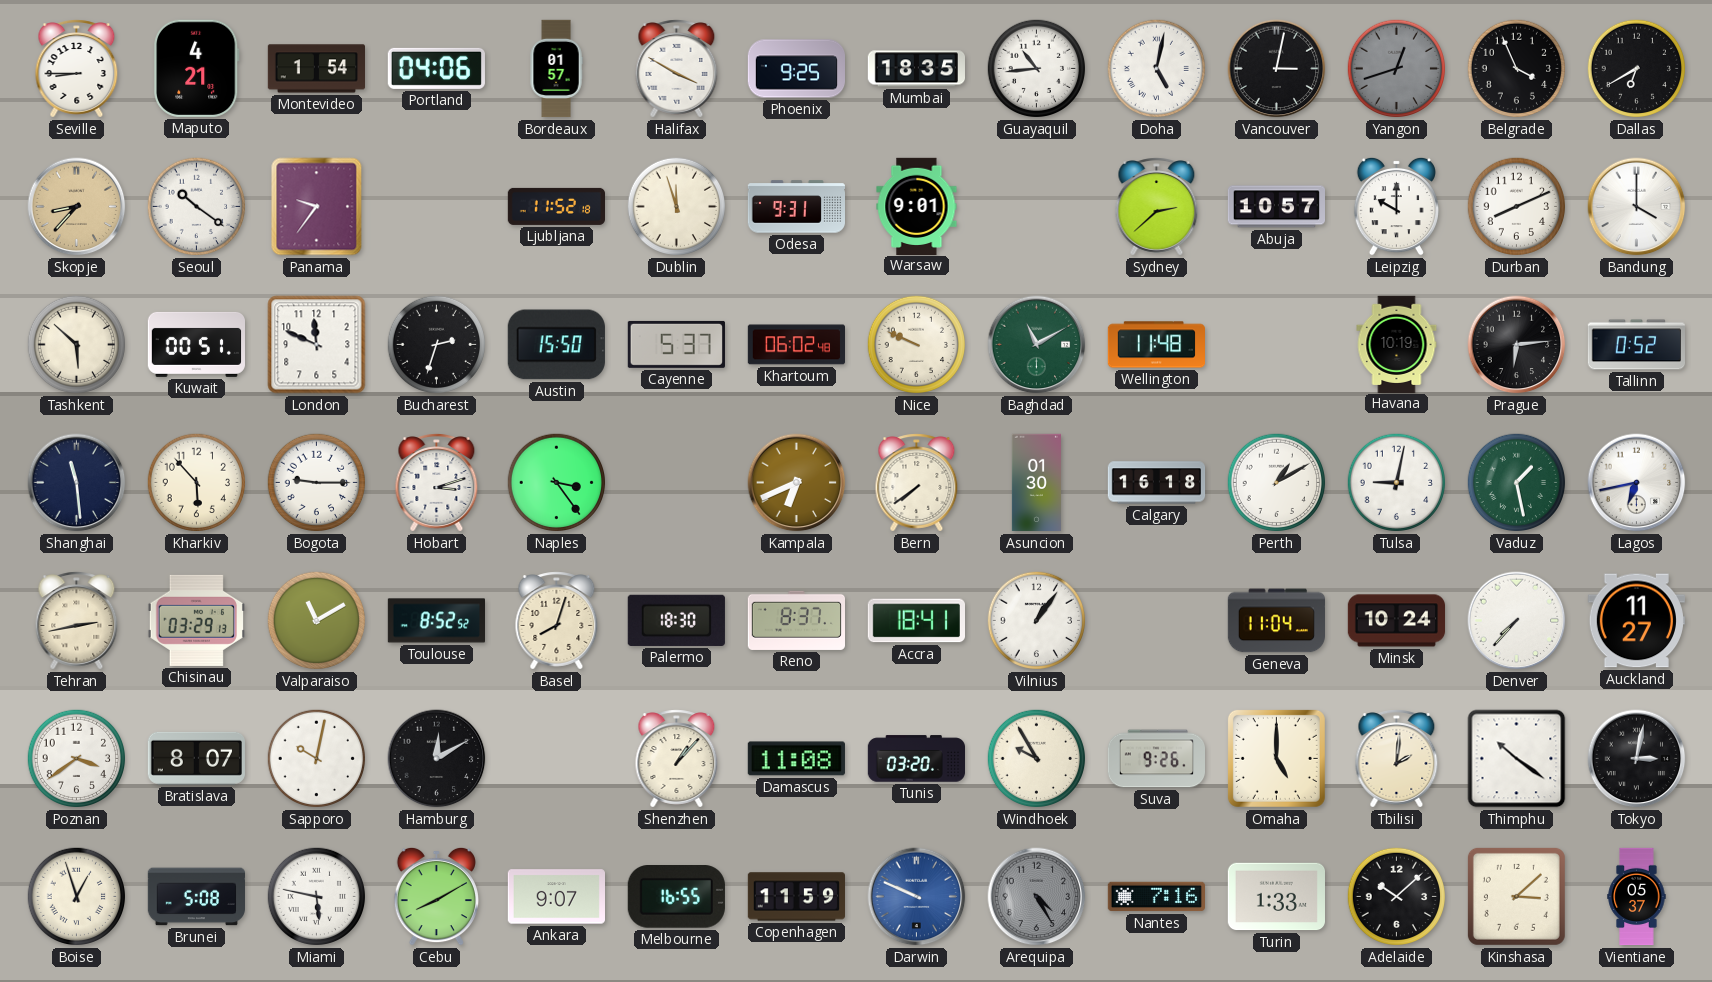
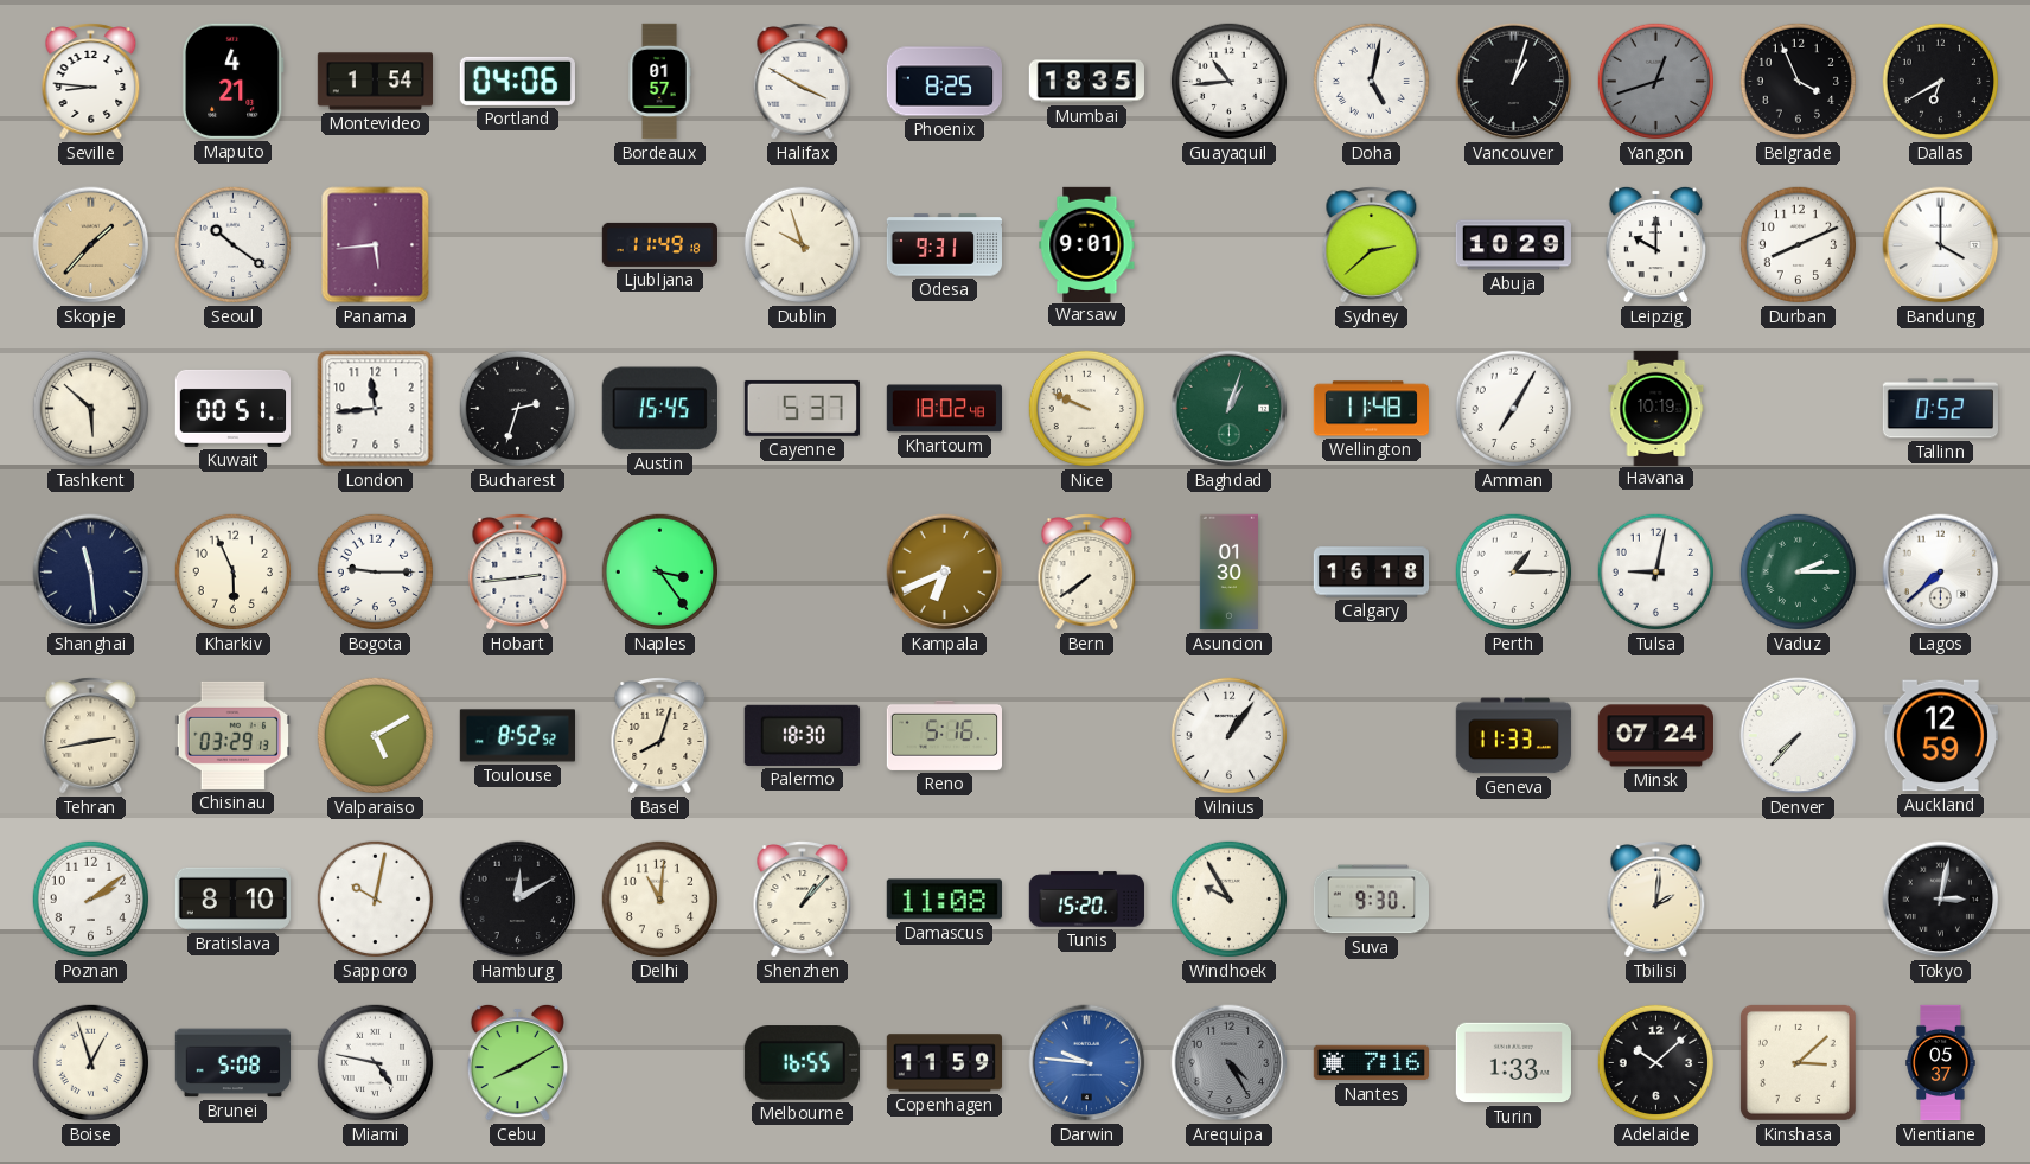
Seville: 8:45 -> 8:46 (91, 82)
Phoenix: 9:25 -> 8:25 (944, 82)
Vancouver: 3:02 -> 1:03 (1514, 82)
Skopje: 8:37 -> 1:37 (91, 245)
Panama: 9:36 -> 5:44 (376, 245)
Ljubljana: 11:52 -> 11:49 (659, 244)
Dublin: 11:57 -> 9:57 (802, 245)
Abuja: 10:57 -> 10:29 (1513, 245)
London: 11:49 -> 11:44 (376, 409)
Austin: 15:50 -> 15:45 (659, 409)
Khartoum: 06:02 -> 18:02 (944, 409)
Baghdad: 11:10 -> 1:03 (1230, 409)
Amman: none -> 7:05 (1513, 409)
Prague: 6:14 -> none (1517, 345)
Kharkiv: 5:53 -> 5:56 (232, 573)
Hobart: 3:12 -> 2:44 (518, 573)
Perth: 1:10 -> 1:15 (1513, 573)
Vaduz: 1:28 -> 2:15 (1798, 573)
Lagos: 6:43 -> 7:38 (1941, 573)
Valparaiso: 11:10 -> 5:10 (375, 736)
Reno: 8:37 -> 5:16 (944, 735)
Accra: 18:41 -> none (916, 621)
Geneva: 11:04 -> 11:33 (1513, 736)
Minsk: 10:24 -> 07:24 (1656, 736)
Auckland: 11:27 -> 12:59 (1940, 736)
Poznan: 3:39 -> 2:09 (90, 900)
Bratislava: 8:07 -> 8:10 (232, 898)
Delhi: none -> 11:01 (659, 900)
Tunis: 03:20 -> 15:20 (1086, 900)
Suva: 9:26 -> 9:30 (1371, 900)
Omaha: 5:00 -> none (1276, 758)
Thimphu: 10:21 -> none (1517, 759)
Miami: 5:47 -> 4:47 (375, 1063)
Ankara: 9:07 -> none (556, 897)
Darwin: 9:49 -> 9:46 (1087, 1063)
